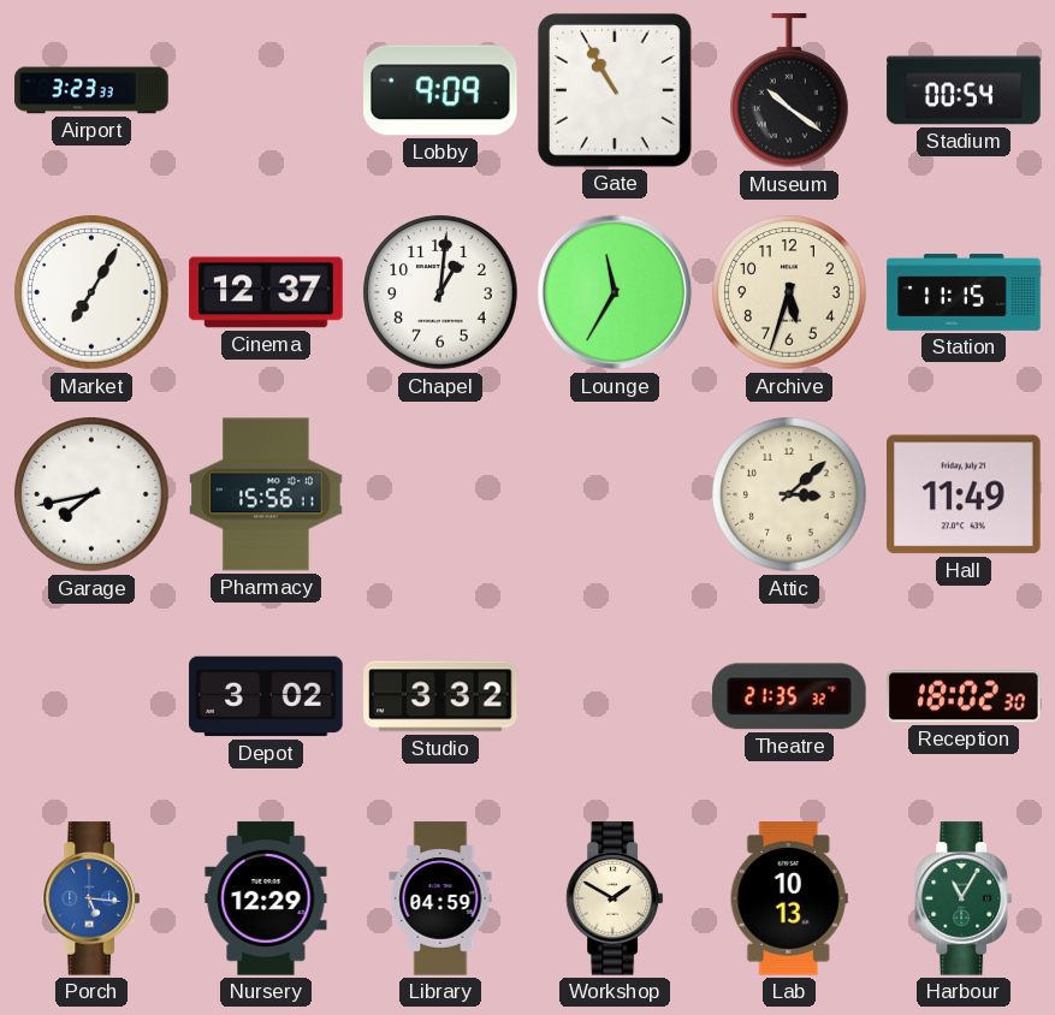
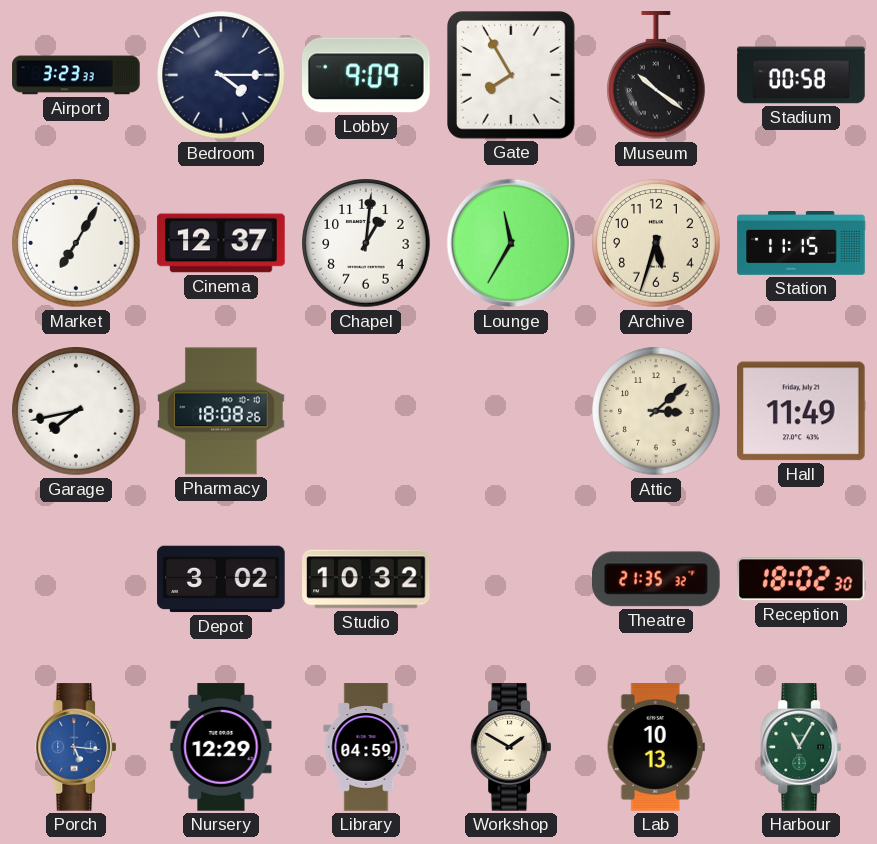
Bedroom: none -> 4:15 (221, 75)
Gate: 10:55 -> 7:55 (512, 76)
Stadium: 00:54 -> 00:58 (801, 75)
Pharmacy: 15:56 -> 18:08 (221, 411)
Studio: 3:32 -> 10:32 (366, 579)
